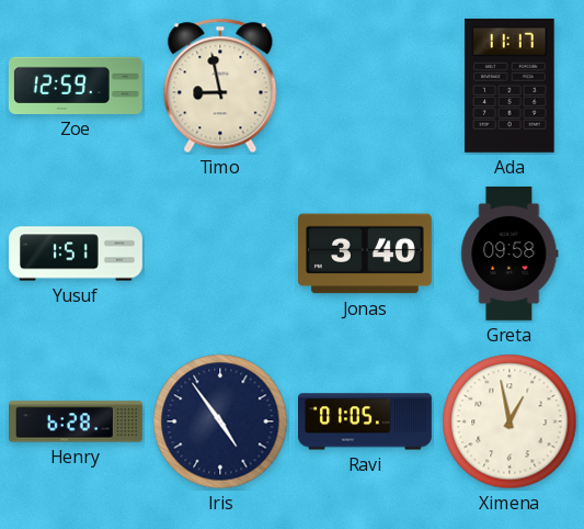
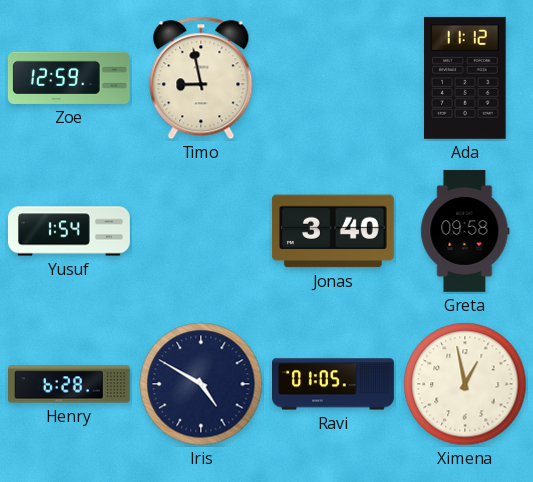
Ada: 11:17 -> 11:12 (465, 78)
Yusuf: 1:51 -> 1:54 (70, 231)
Iris: 4:54 -> 4:50 (201, 384)
